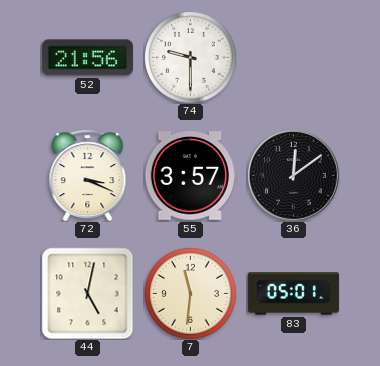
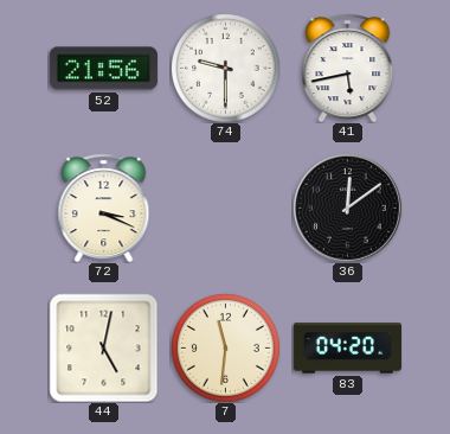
41: none -> 5:43 (348, 68)
55: 3:57 -> none (190, 176)
83: 05:01 -> 04:20 (347, 349)
